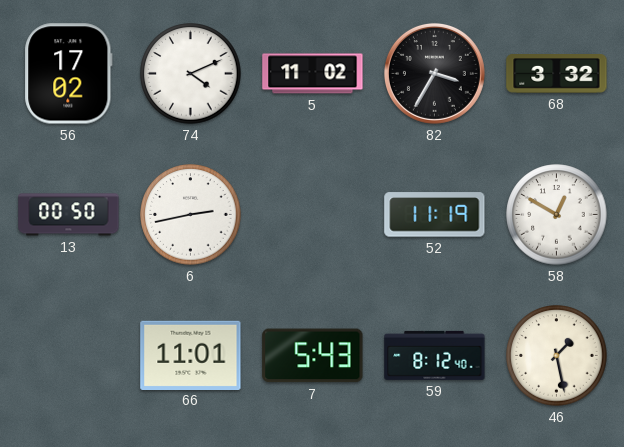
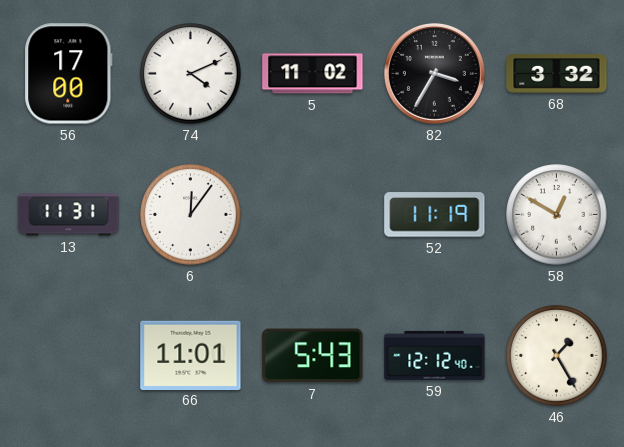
56: 17:02 -> 17:00 (69, 74)
13: 00:50 -> 11:31 (69, 215)
6: 2:43 -> 12:06 (191, 215)
59: 8:12 -> 12:12 (435, 355)
46: 1:28 -> 1:25 (557, 356)
